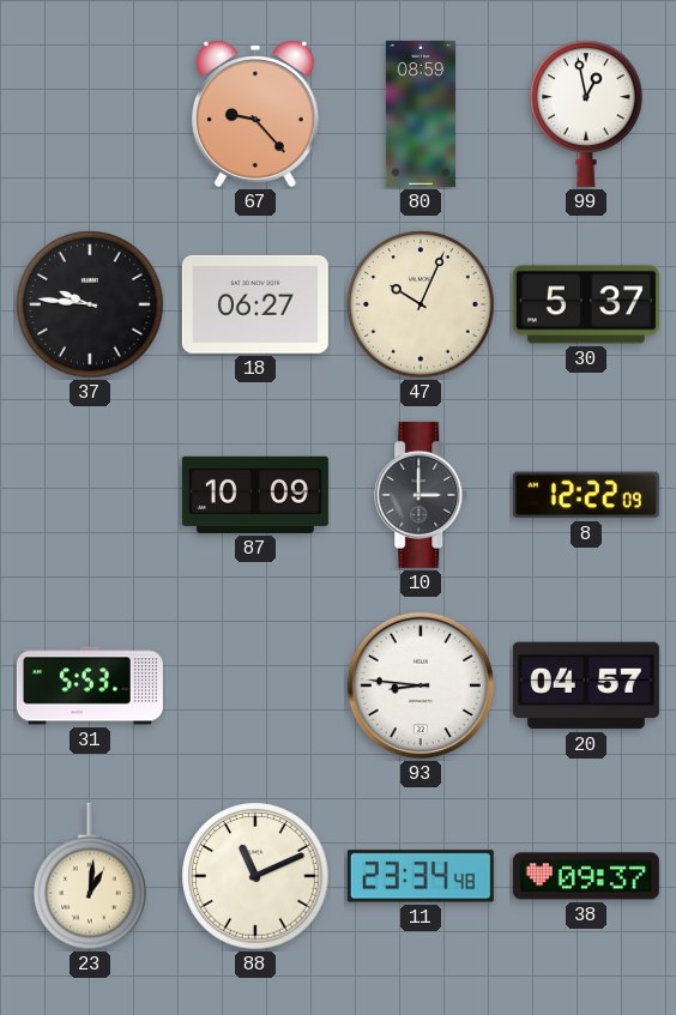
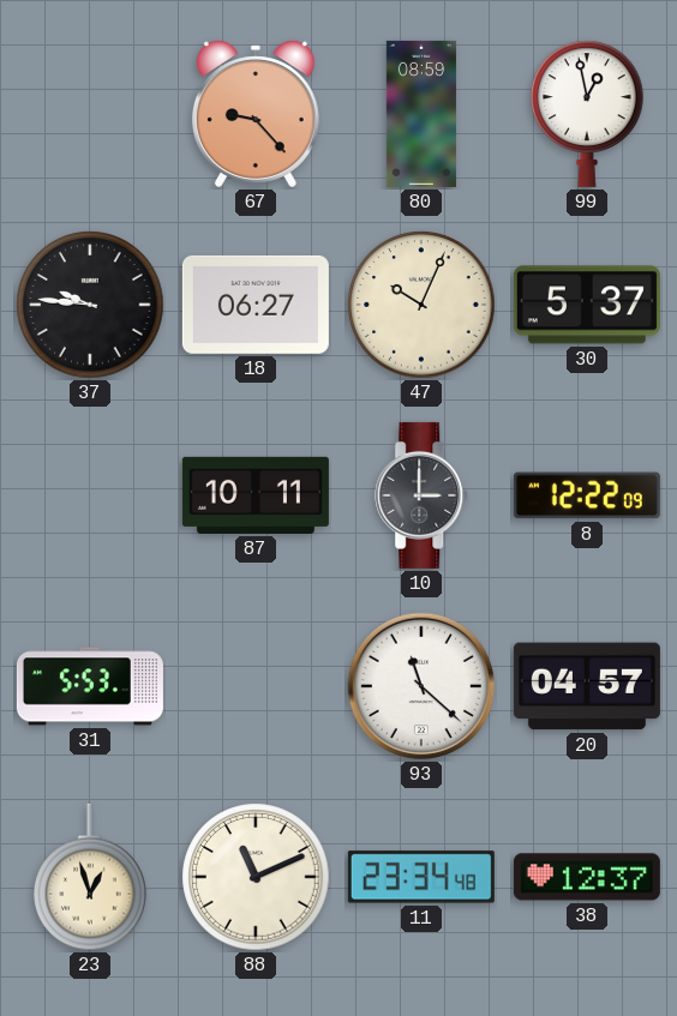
87: 10:09 -> 10:11 (256, 495)
93: 8:46 -> 11:22 (421, 686)
23: 1:01 -> 12:57 (90, 877)
38: 09:37 -> 12:37 (587, 877)
